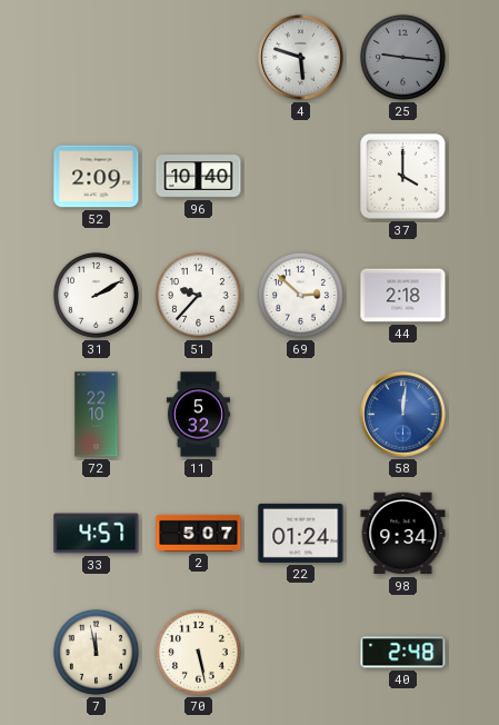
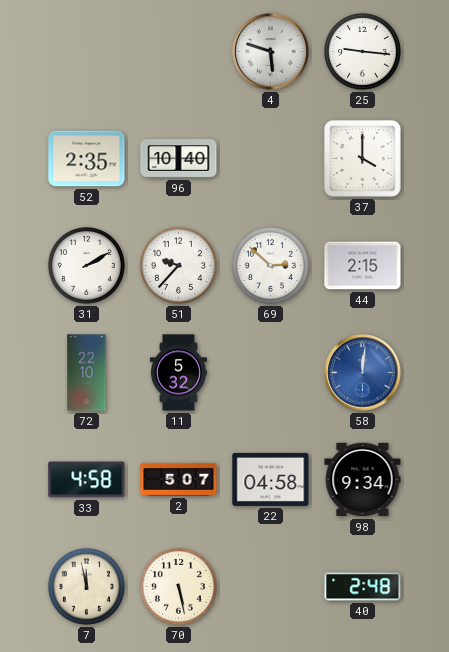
25 dial: grey -> white (362, 51)
52: 2:09 -> 2:35 (87, 159)
44: 2:18 -> 2:15 (363, 266)
33: 4:57 -> 4:58 (87, 480)
22: 01:24 -> 04:58 (271, 479)
